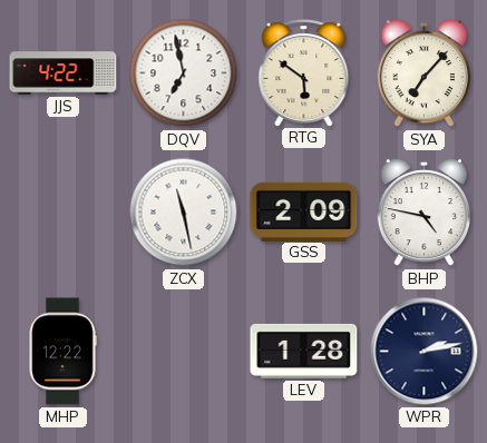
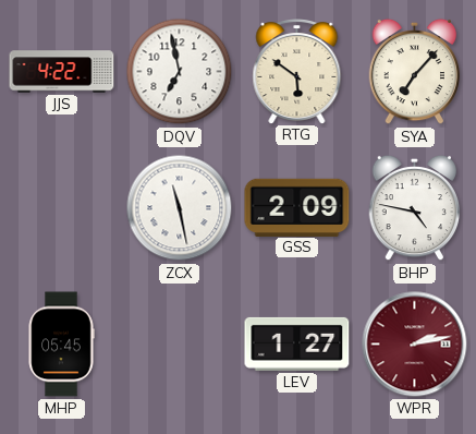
MHP: 12:22 -> 05:45 (61, 345)
LEV: 1:28 -> 1:27 (297, 343)
WPR dial: navy -> burgundy (415, 345)
